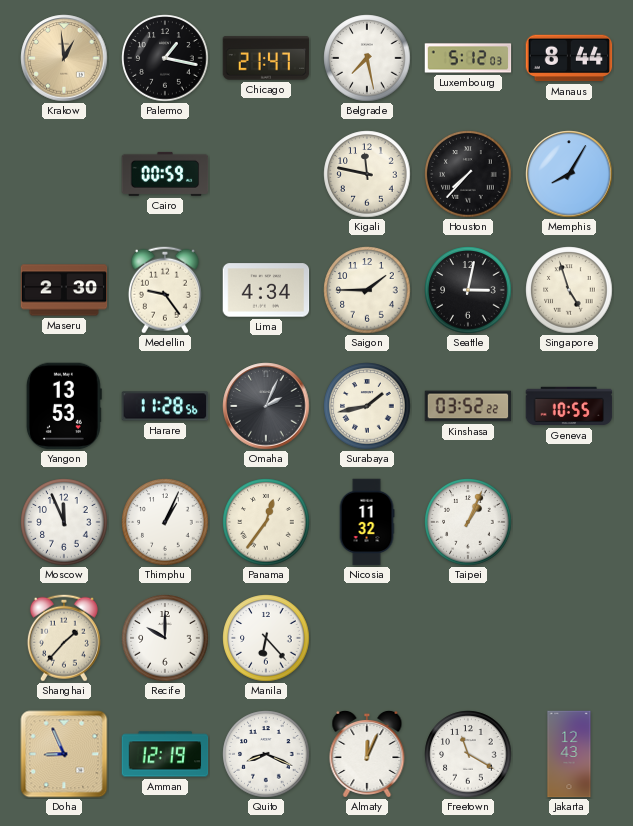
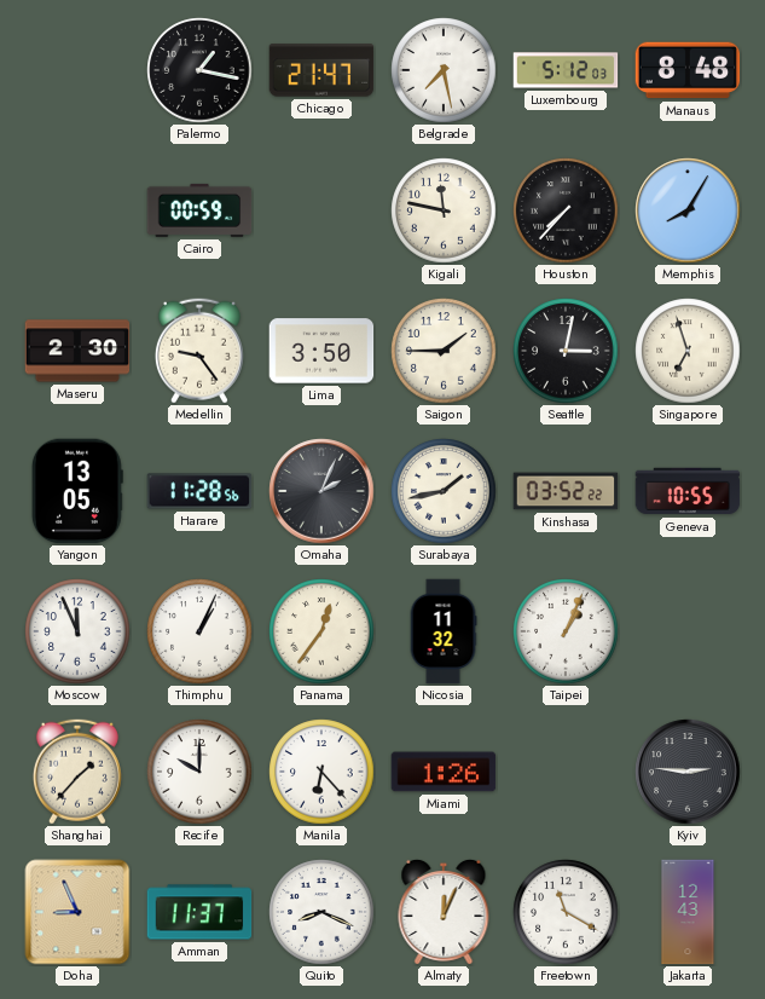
Krakow: 12:59 -> none (64, 58)
Manaus: 8:44 -> 8:48 (688, 70)
Lima: 4:34 -> 3:50 (321, 351)
Singapore: 4:57 -> 6:57 (688, 351)
Yangon: 13:53 -> 13:05 (77, 491)
Miami: none -> 1:26 (444, 772)
Kyiv: none -> 2:46 (688, 772)
Amman: 12:19 -> 11:37 (199, 912)
